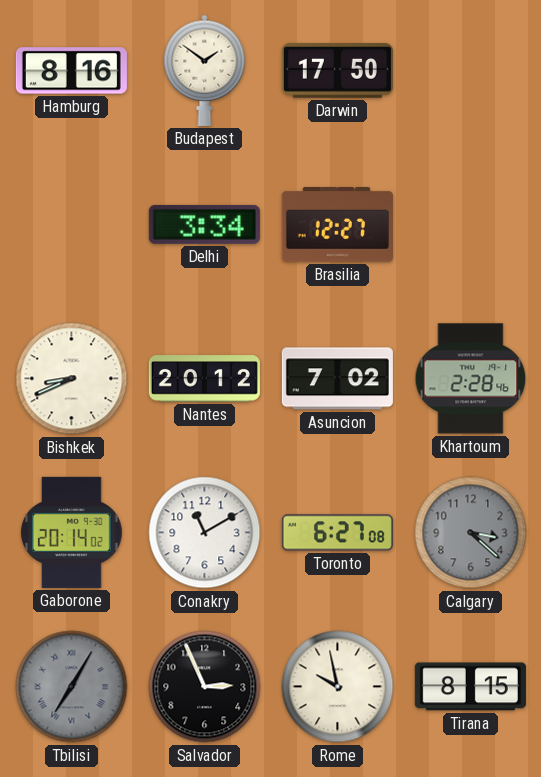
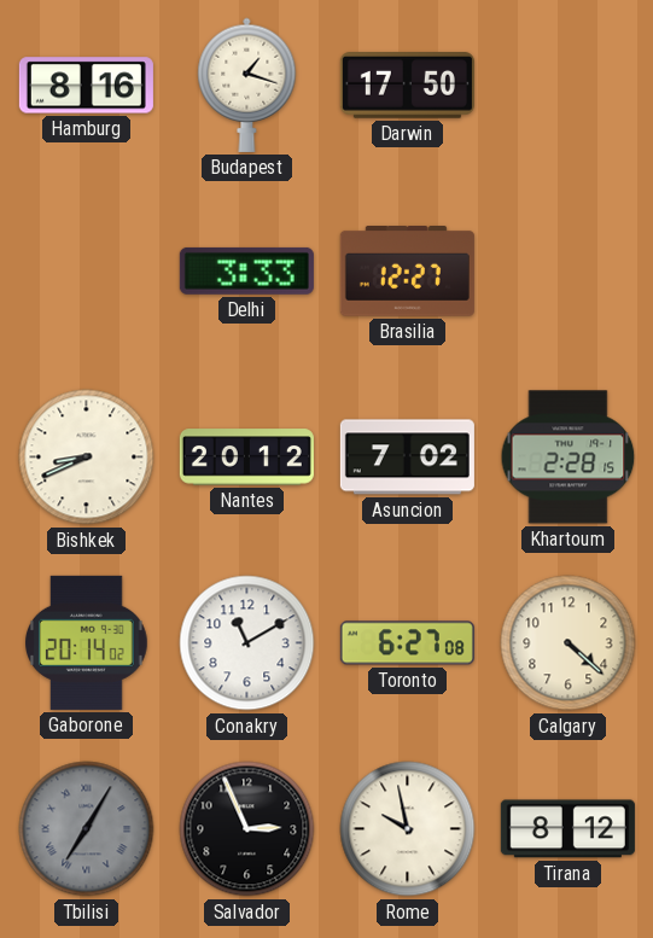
Budapest: 1:51 -> 1:18 (247, 85)
Delhi: 3:34 -> 3:33 (246, 270)
Khartoum: 2:28:46 -> 2:28:15 (569, 458)
Calgary: 3:22 -> 4:22 (569, 643)
Calgary dial: grey -> cream (569, 643)
Tirana: 8:15 -> 8:12 (567, 829)
